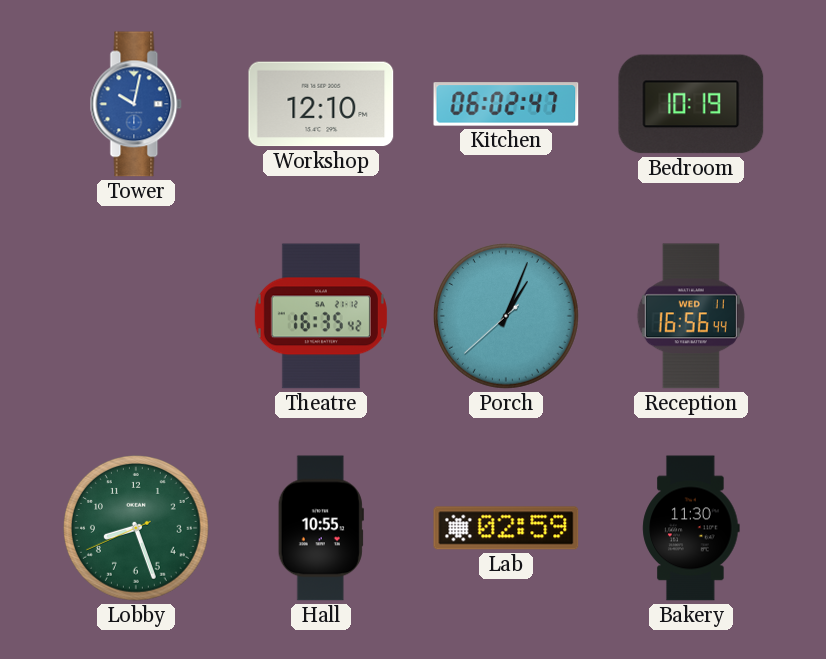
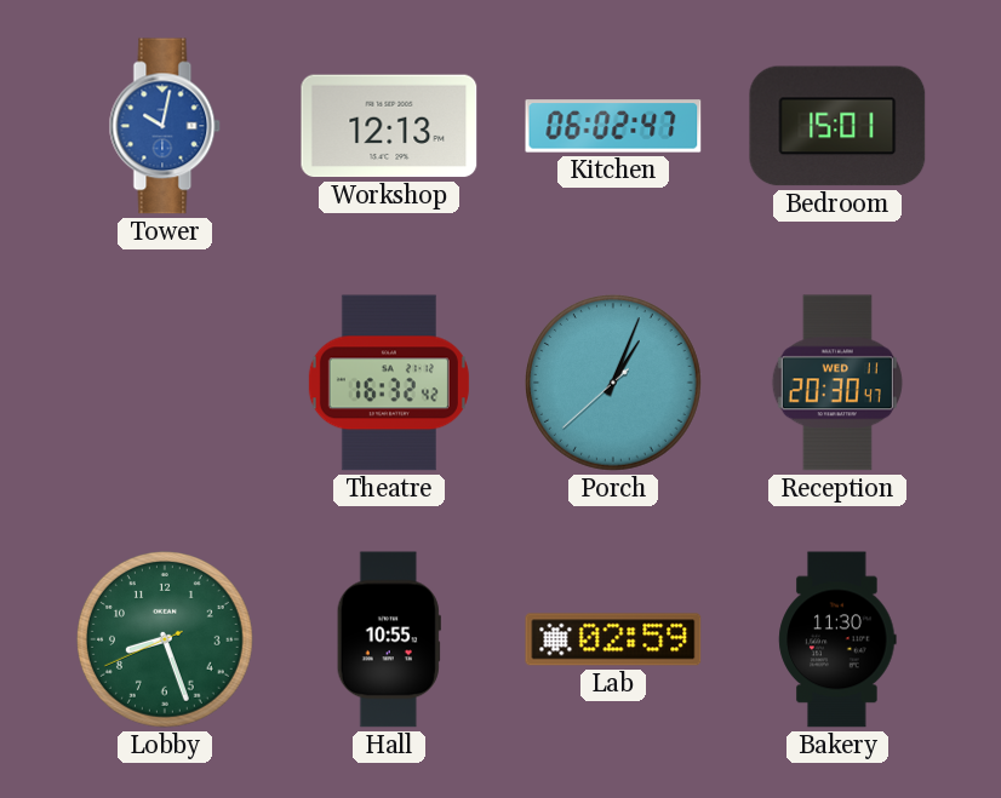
Workshop: 12:10 -> 12:13 (389, 126)
Bedroom: 10:19 -> 15:01 (837, 126)
Theatre: 16:35 -> 16:32 (389, 383)
Reception: 16:56 -> 20:30 (837, 383)
